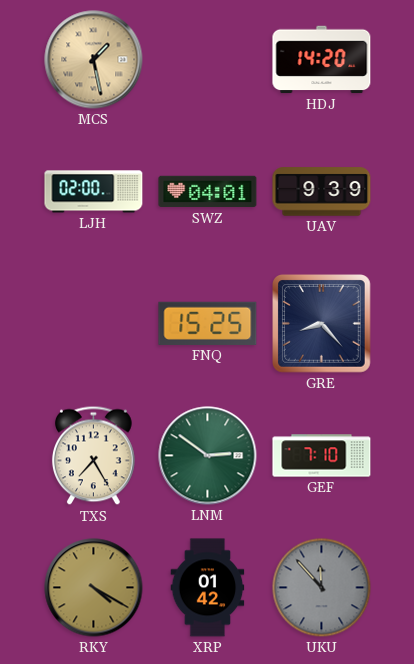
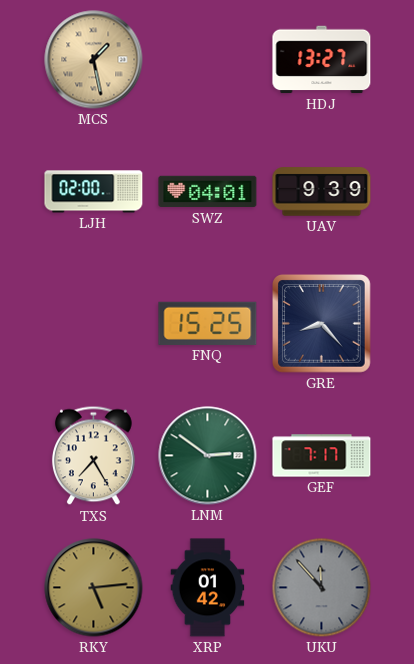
HDJ: 14:20 -> 13:27 (322, 60)
GEF: 7:10 -> 7:17 (322, 456)
RKY: 4:20 -> 5:14 (94, 588)
